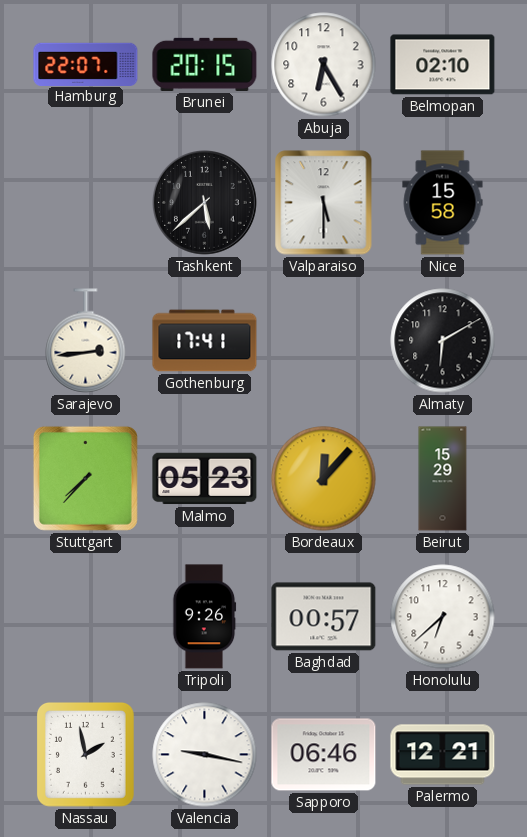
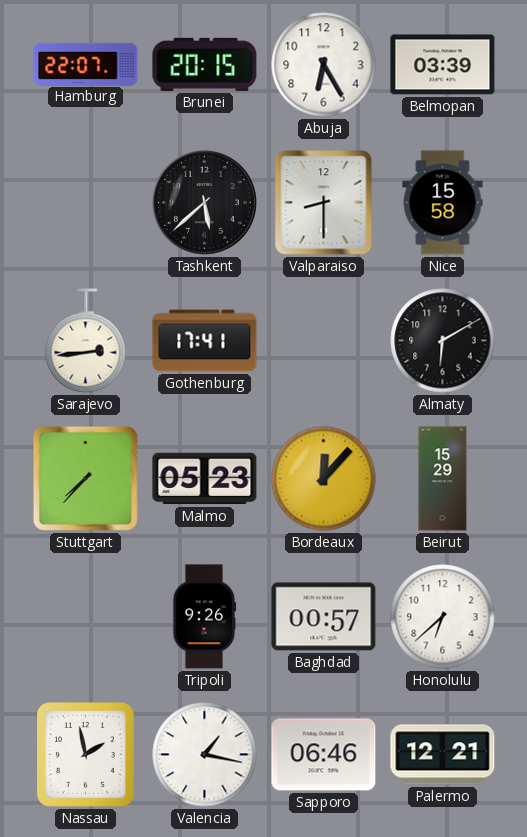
Belmopan: 02:10 -> 03:39 (443, 65)
Valparaiso: 5:30 -> 8:30 (324, 203)
Valencia: 9:17 -> 1:17 (205, 755)
